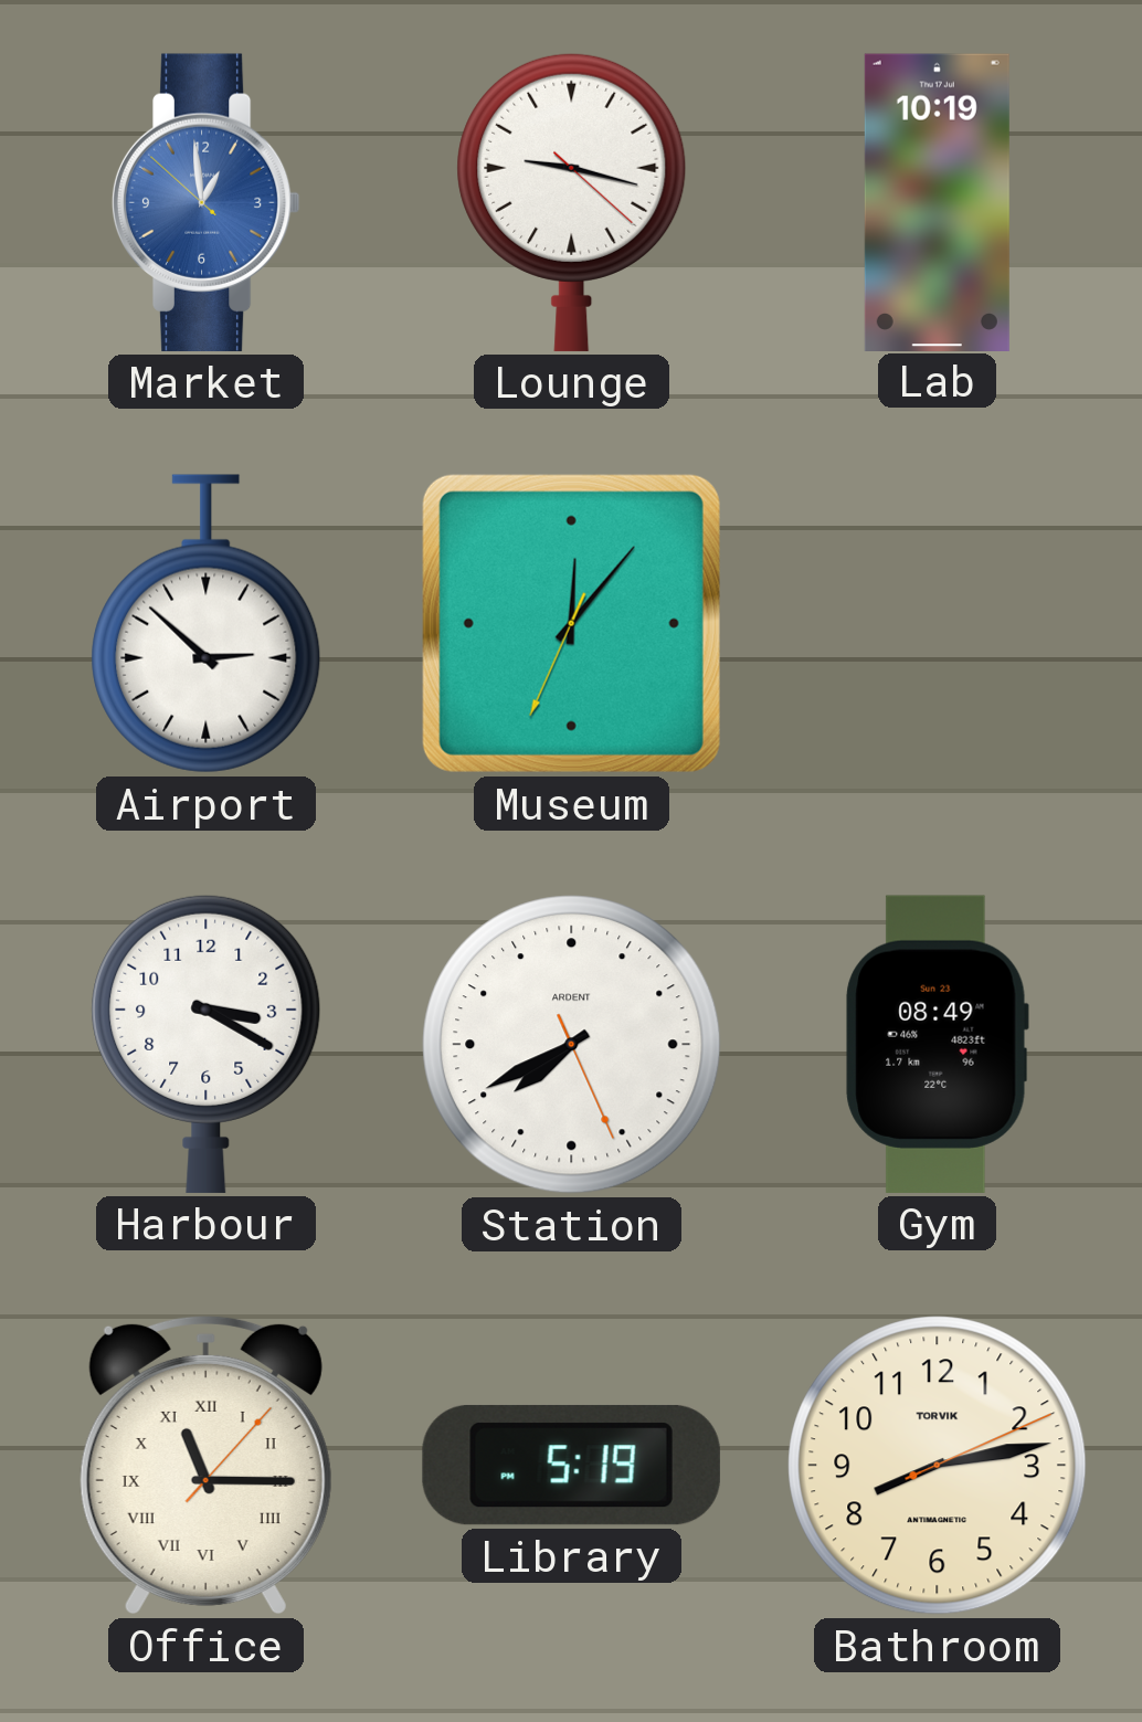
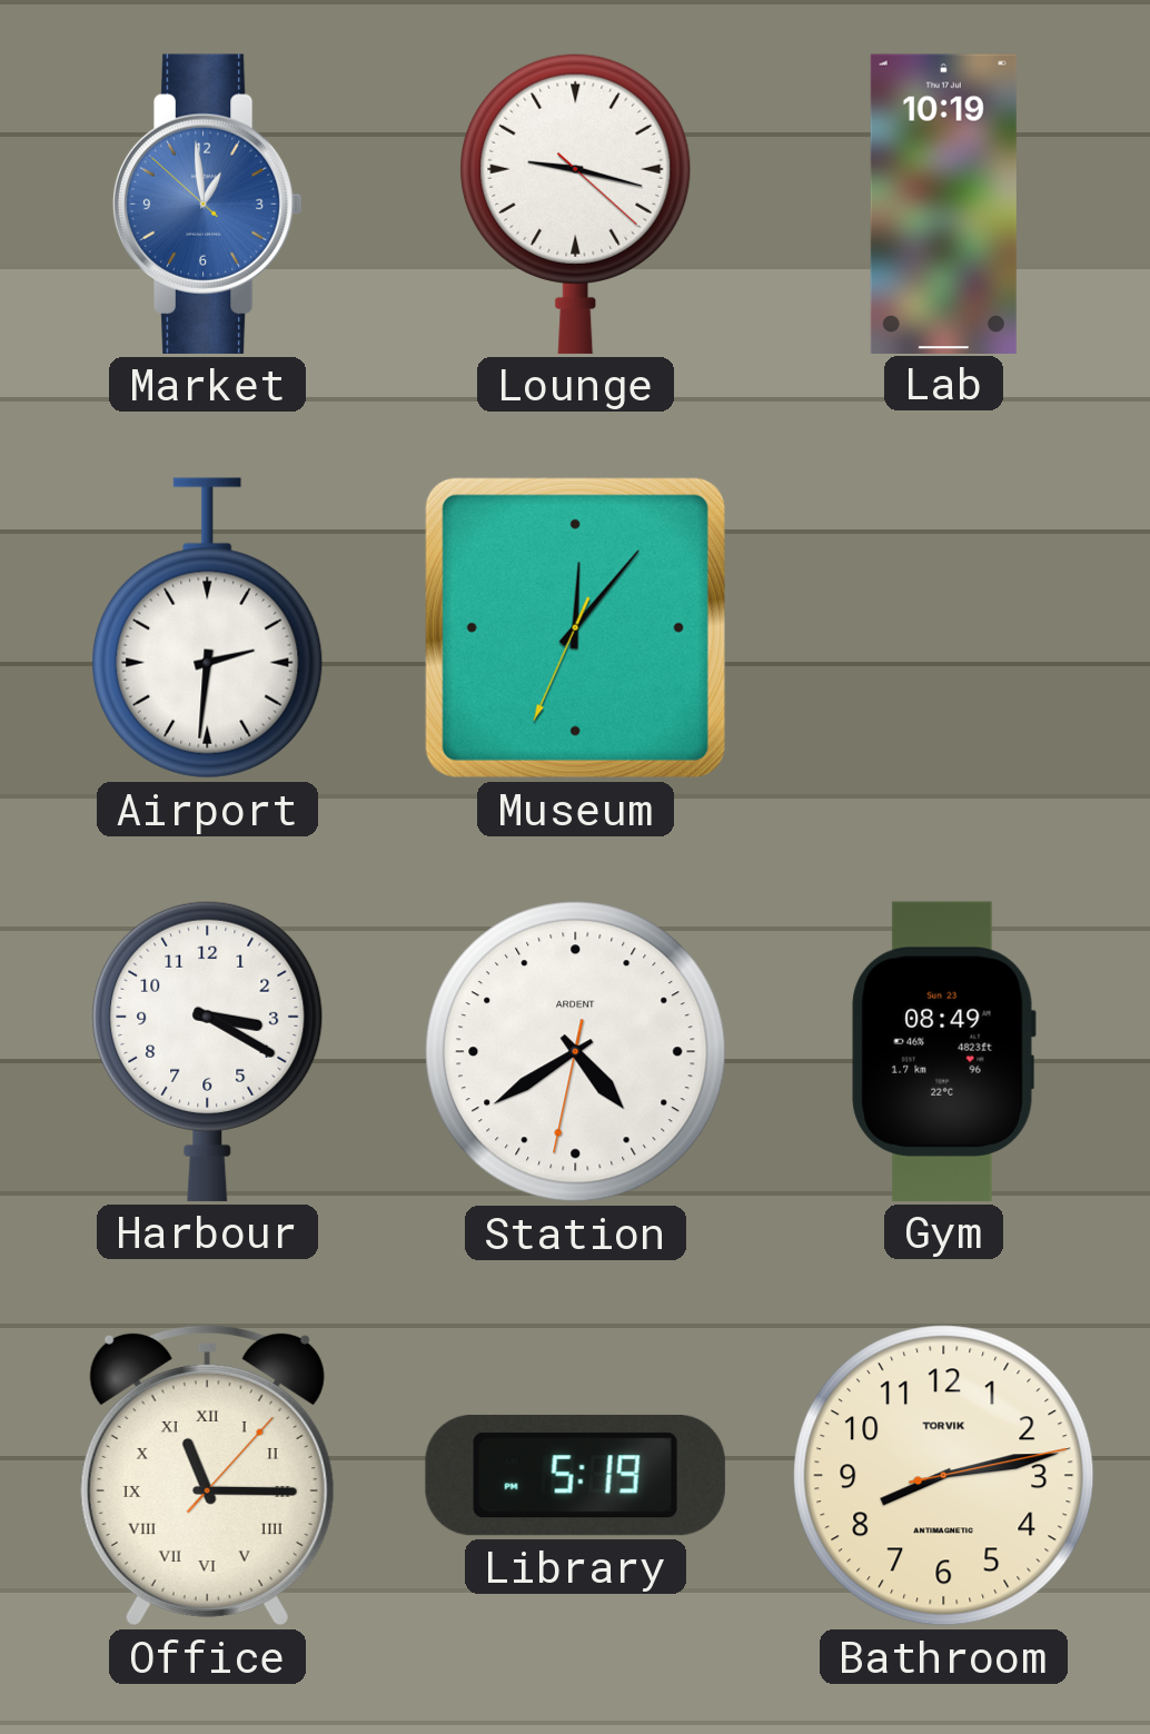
Airport: 2:52 -> 2:31 (208, 628)
Station: 7:40 -> 4:39 (576, 1052)
Bathroom: 8:13:11 -> 8:13:13 (944, 1476)
